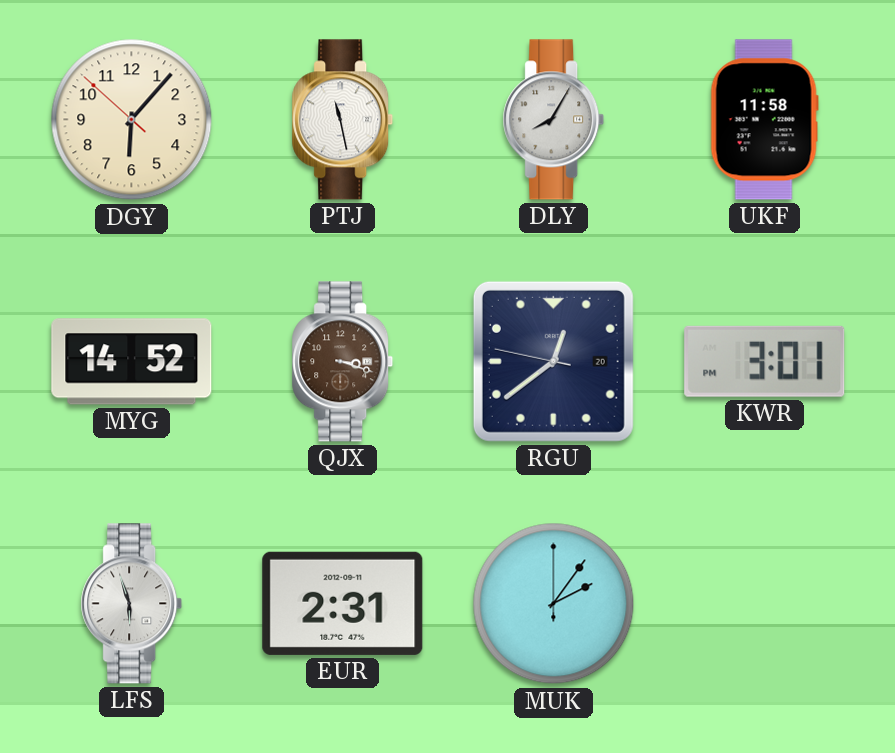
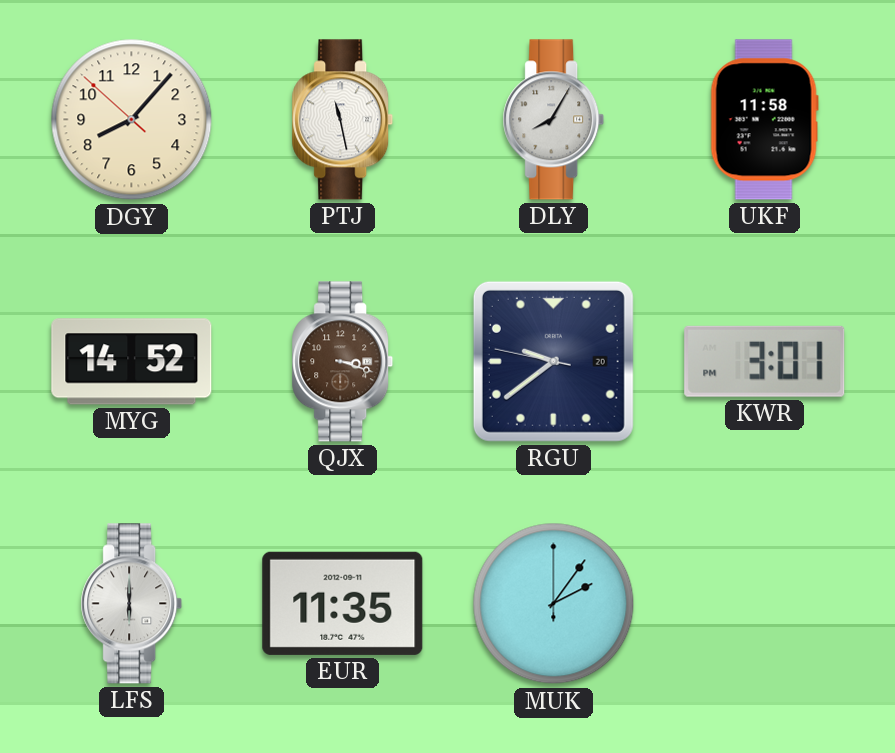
DGY: 6:06 -> 8:06 (132, 120)
RGU: 12:38 -> 9:38 (553, 361)
LFS: 5:57 -> 6:00 (132, 604)
EUR: 2:31 -> 11:35 (343, 603)
